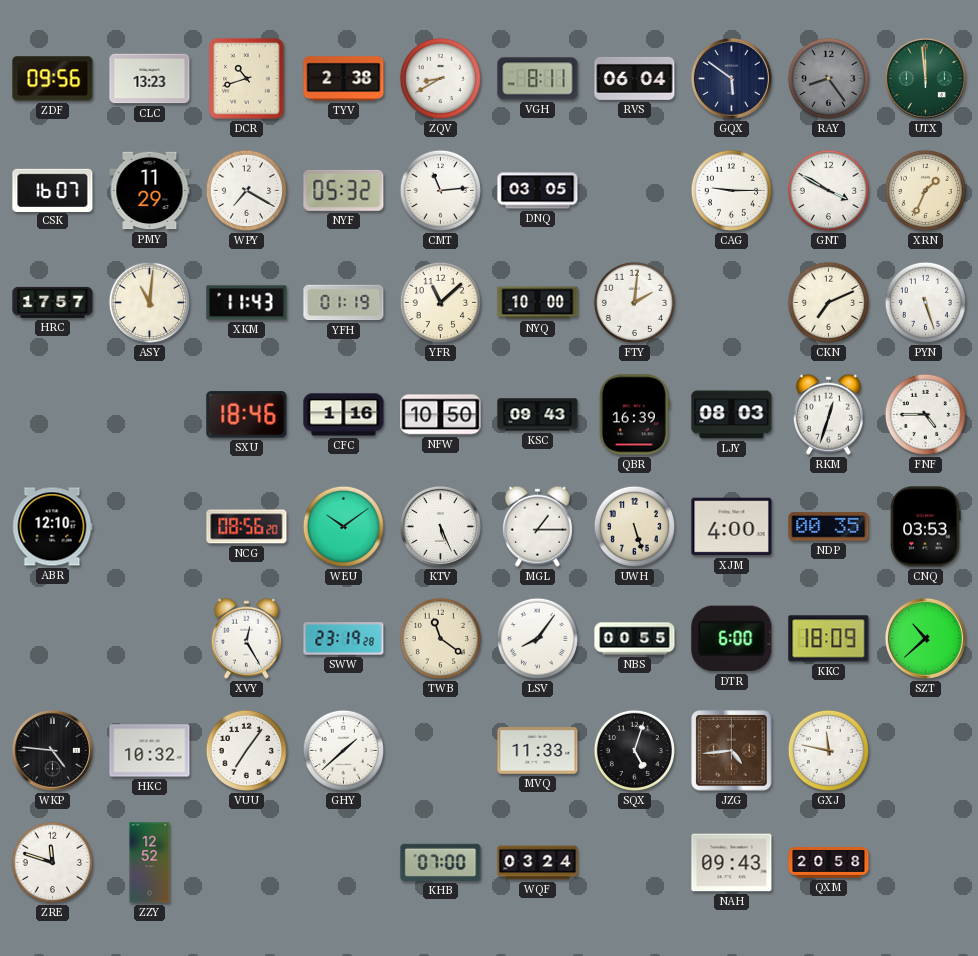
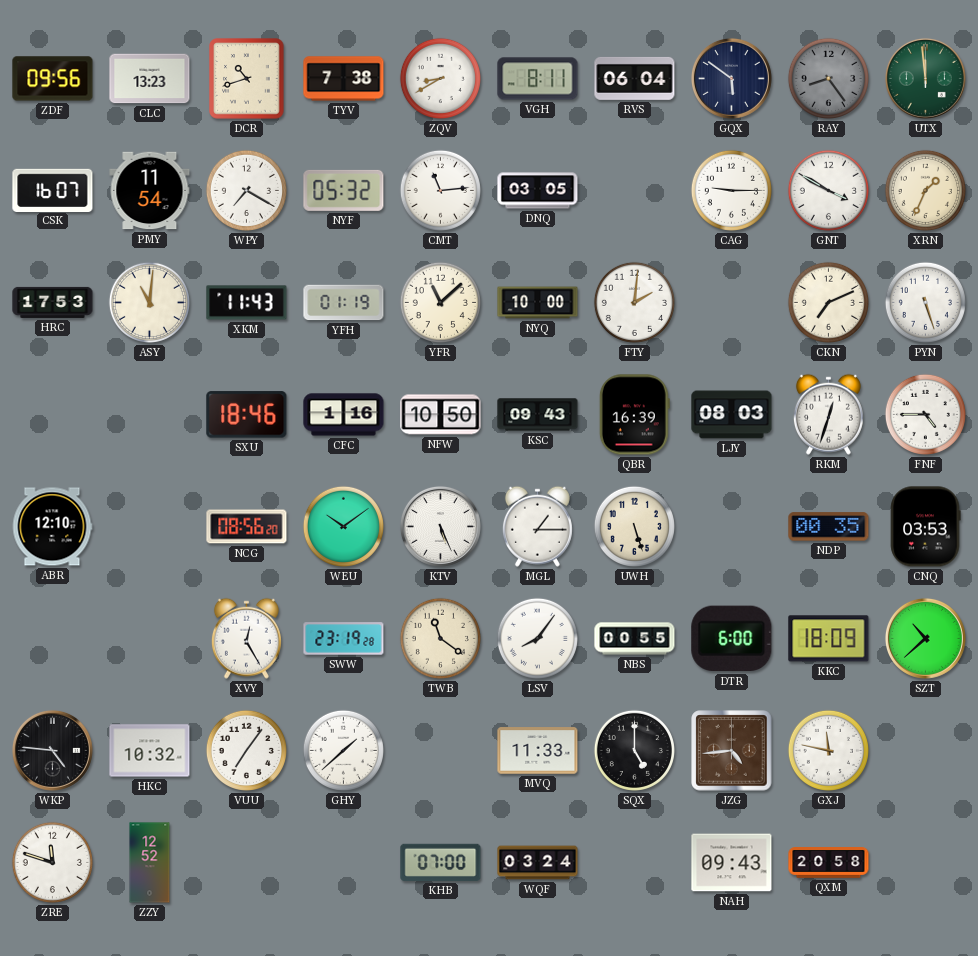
TYV: 2:38 -> 7:38 (344, 79)
PMY: 11:29 -> 11:54 (150, 191)
HRC: 17:57 -> 17:53 (53, 302)
XJM: 4:00 -> none (732, 527)
SQX: 5:03 -> 5:00 (634, 750)
